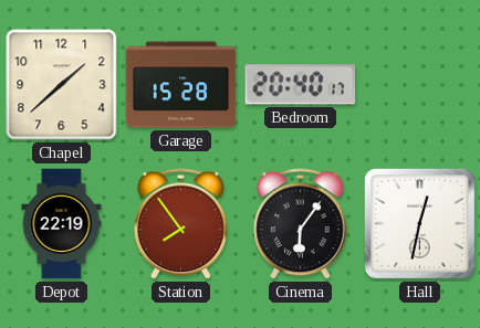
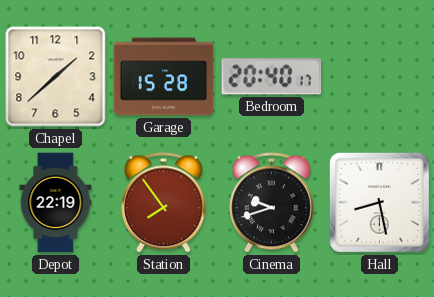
Cinema: 6:06 -> 9:42 (271, 203)
Hall: 12:32 -> 8:28 (379, 202)
